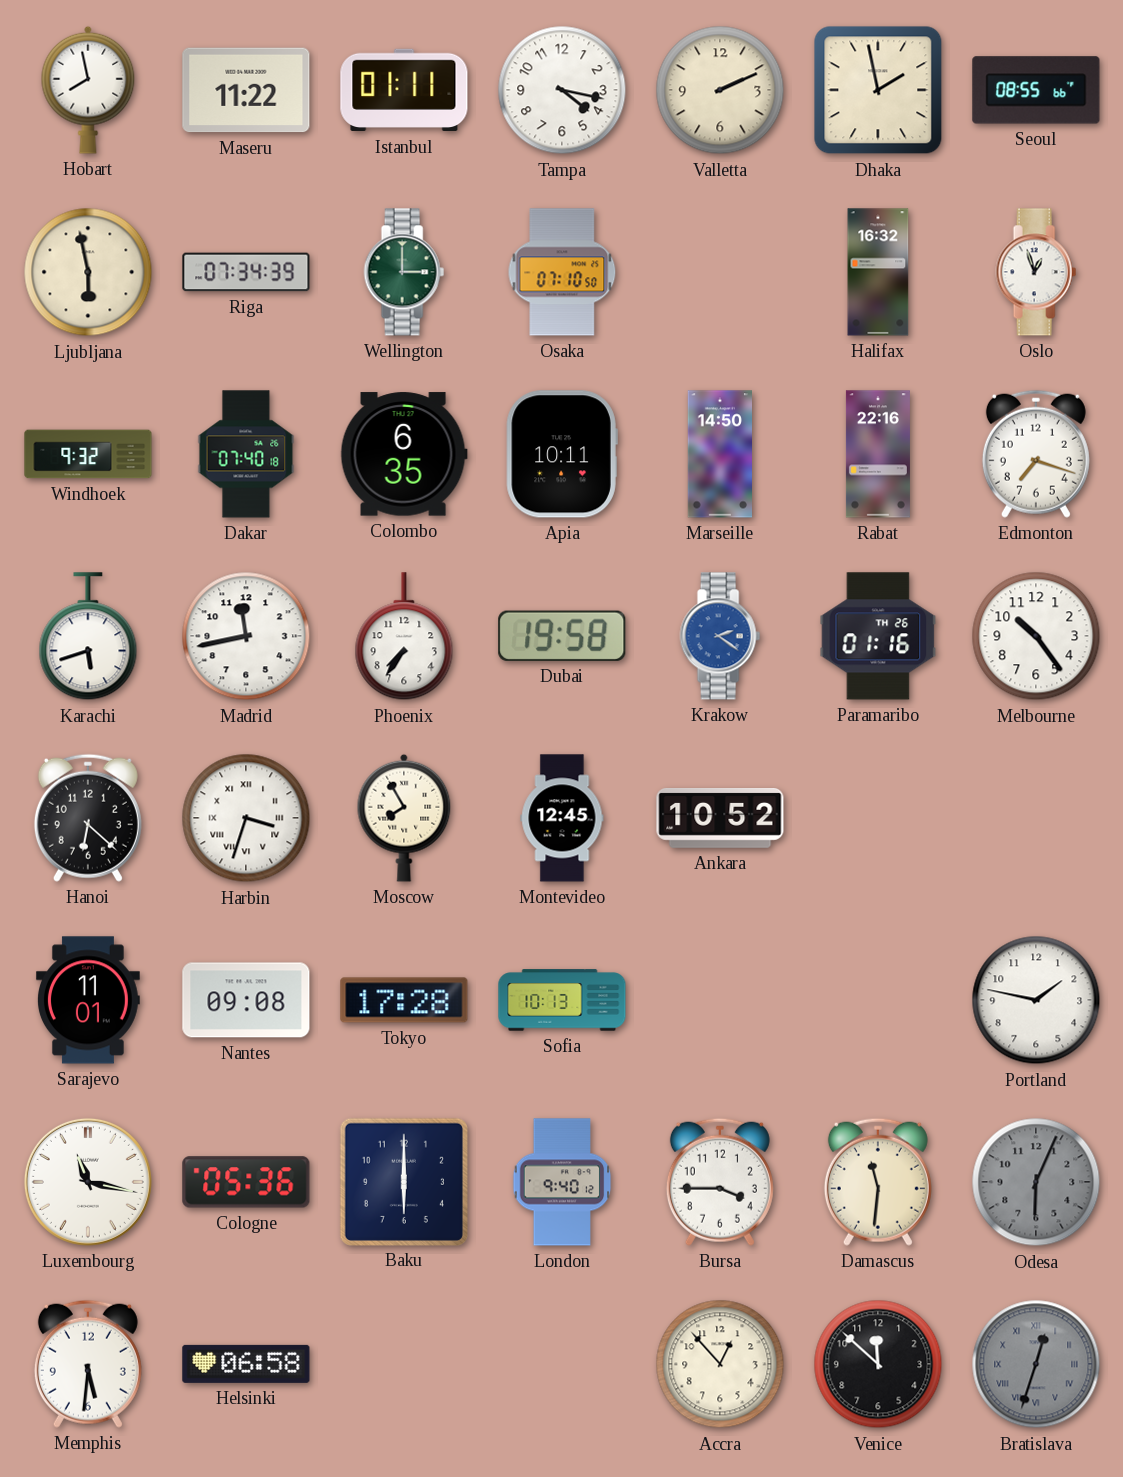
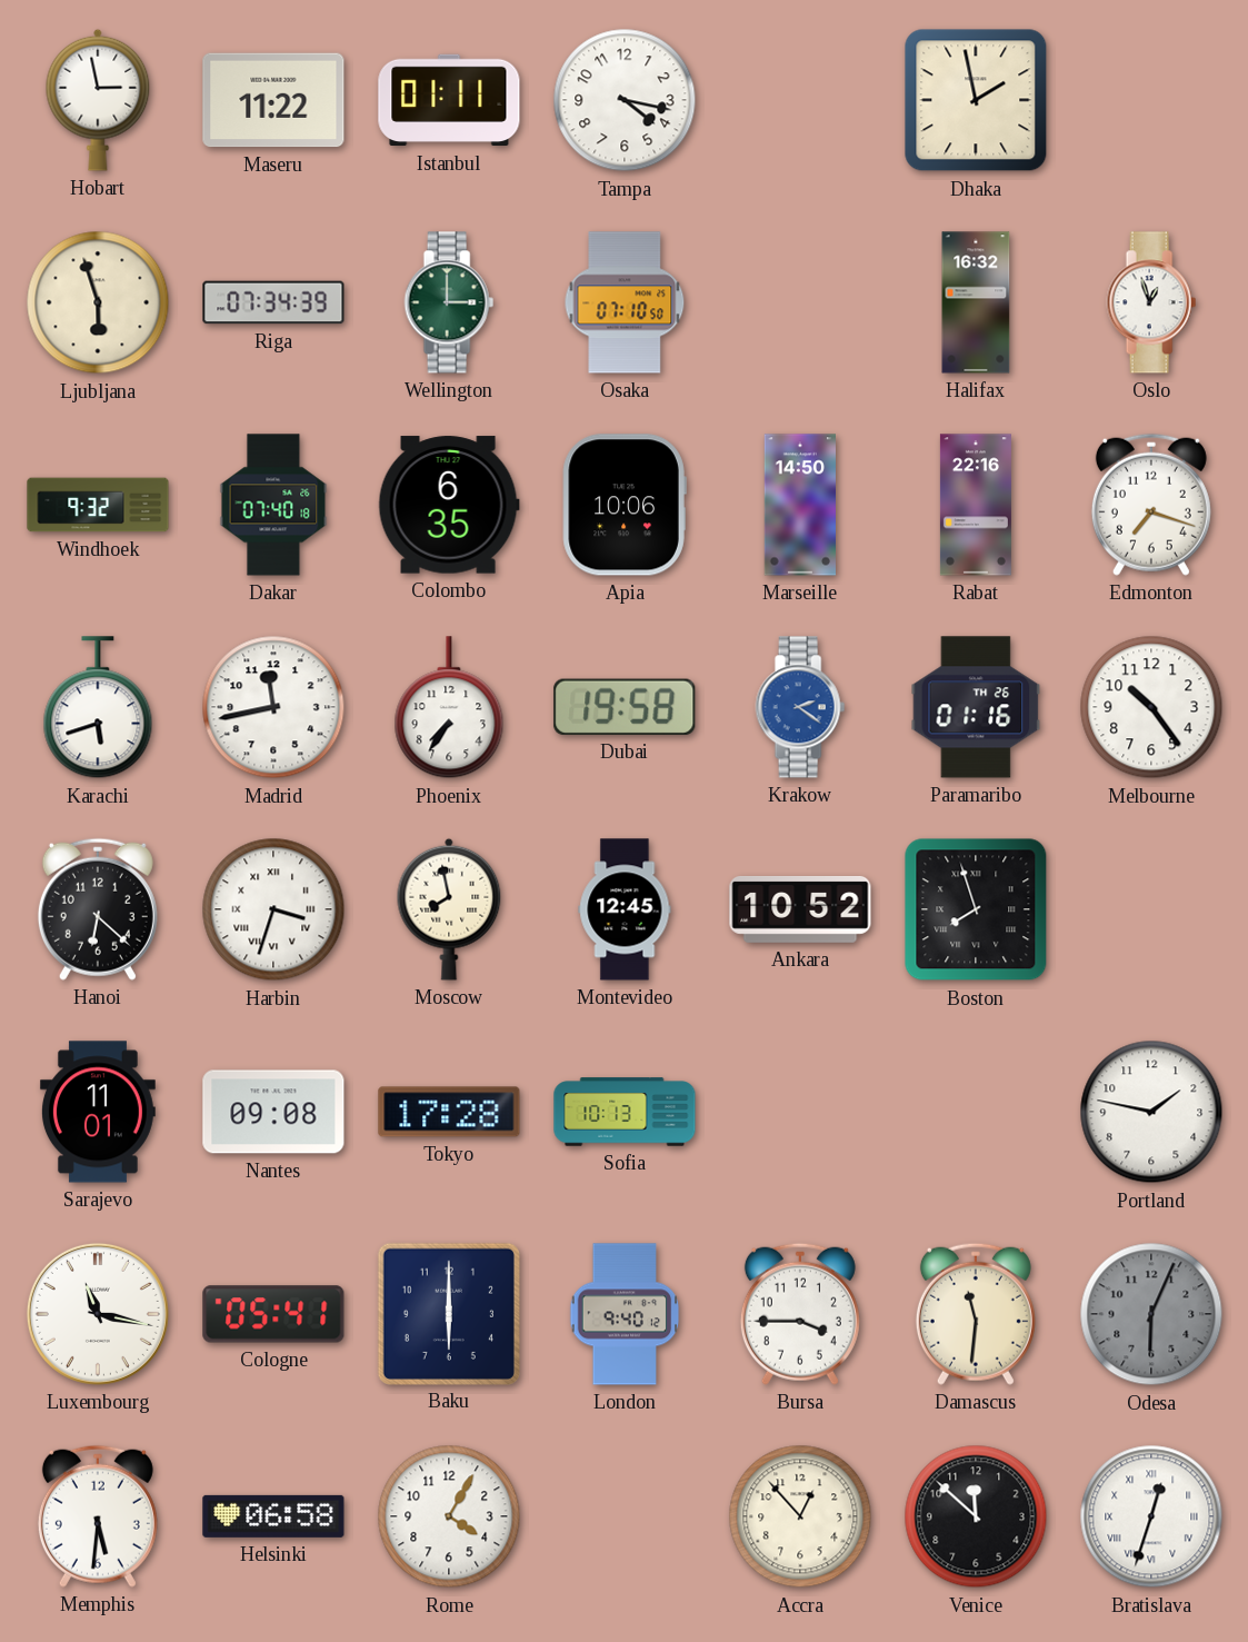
Hobart: 7:58 -> 2:58 (98, 100)
Valletta: 2:11 -> none (720, 90)
Seoul: 08:55 -> none (1036, 90)
Ljubljana: 5:58 -> 5:57 (98, 302)
Apia: 10:11 -> 10:06 (625, 505)
Moscow: 7:55 -> 7:58 (449, 909)
Boston: none -> 7:57 (976, 909)
Cologne: 05:36 -> 05:41 (273, 1314)
Rome: none -> 4:05 (449, 1516)
Bratislava dial: grey -> white (1151, 1516)
